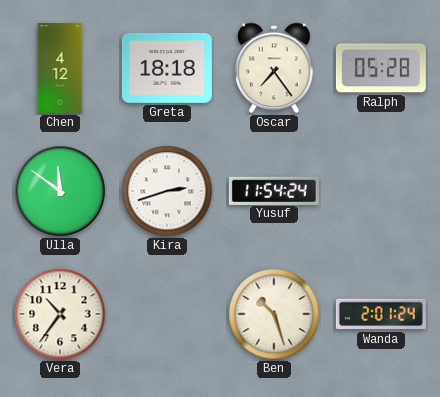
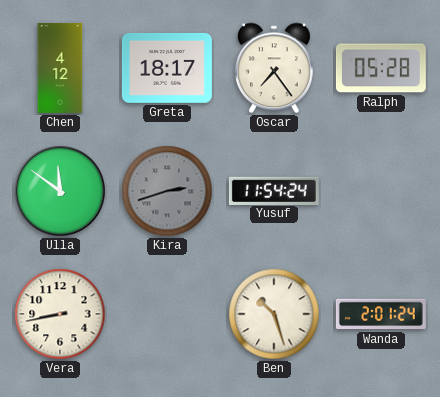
Greta: 18:18 -> 18:17 (167, 68)
Kira dial: white -> grey (167, 191)
Vera: 10:36 -> 8:43 (60, 314)
